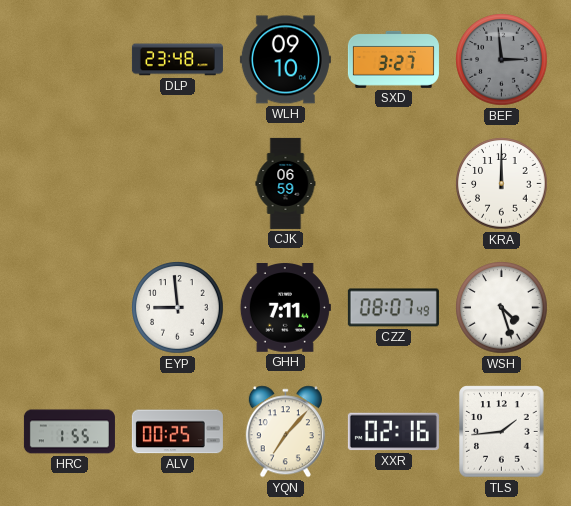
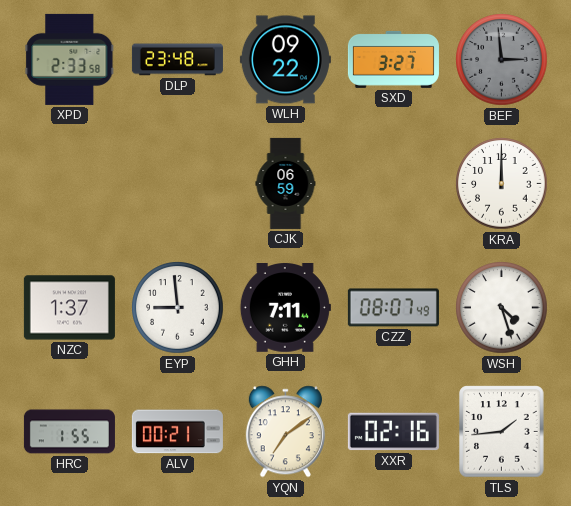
XPD: none -> 2:33 (70, 59)
WLH: 09:10 -> 09:22 (285, 60)
NZC: none -> 1:37 (69, 308)
ALV: 00:25 -> 00:21 (177, 432)
YQN: 7:07 -> 7:09 (285, 432)
